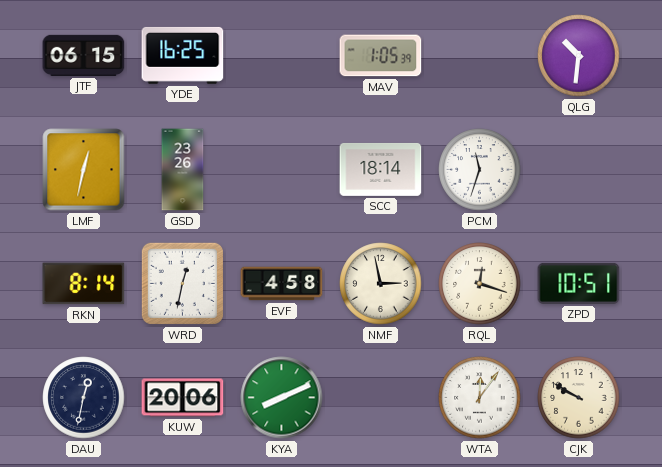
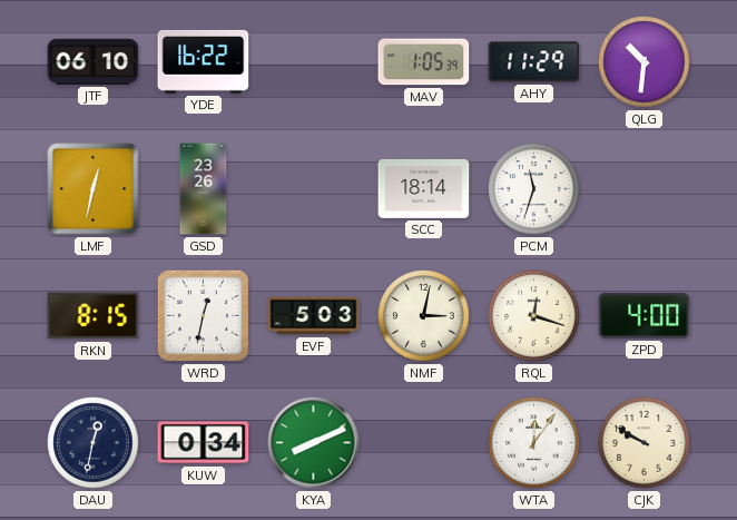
JTF: 06:15 -> 06:10 (94, 61)
YDE: 16:25 -> 16:22 (204, 61)
AHY: none -> 11:29 (534, 62)
RKN: 8:14 -> 8:15 (94, 316)
EVF: 4:58 -> 5:03 (314, 316)
NMF: 2:58 -> 3:02 (424, 316)
ZPD: 10:51 -> 4:00 (645, 315)
KUW: 20:06 -> 0:34 (204, 443)
